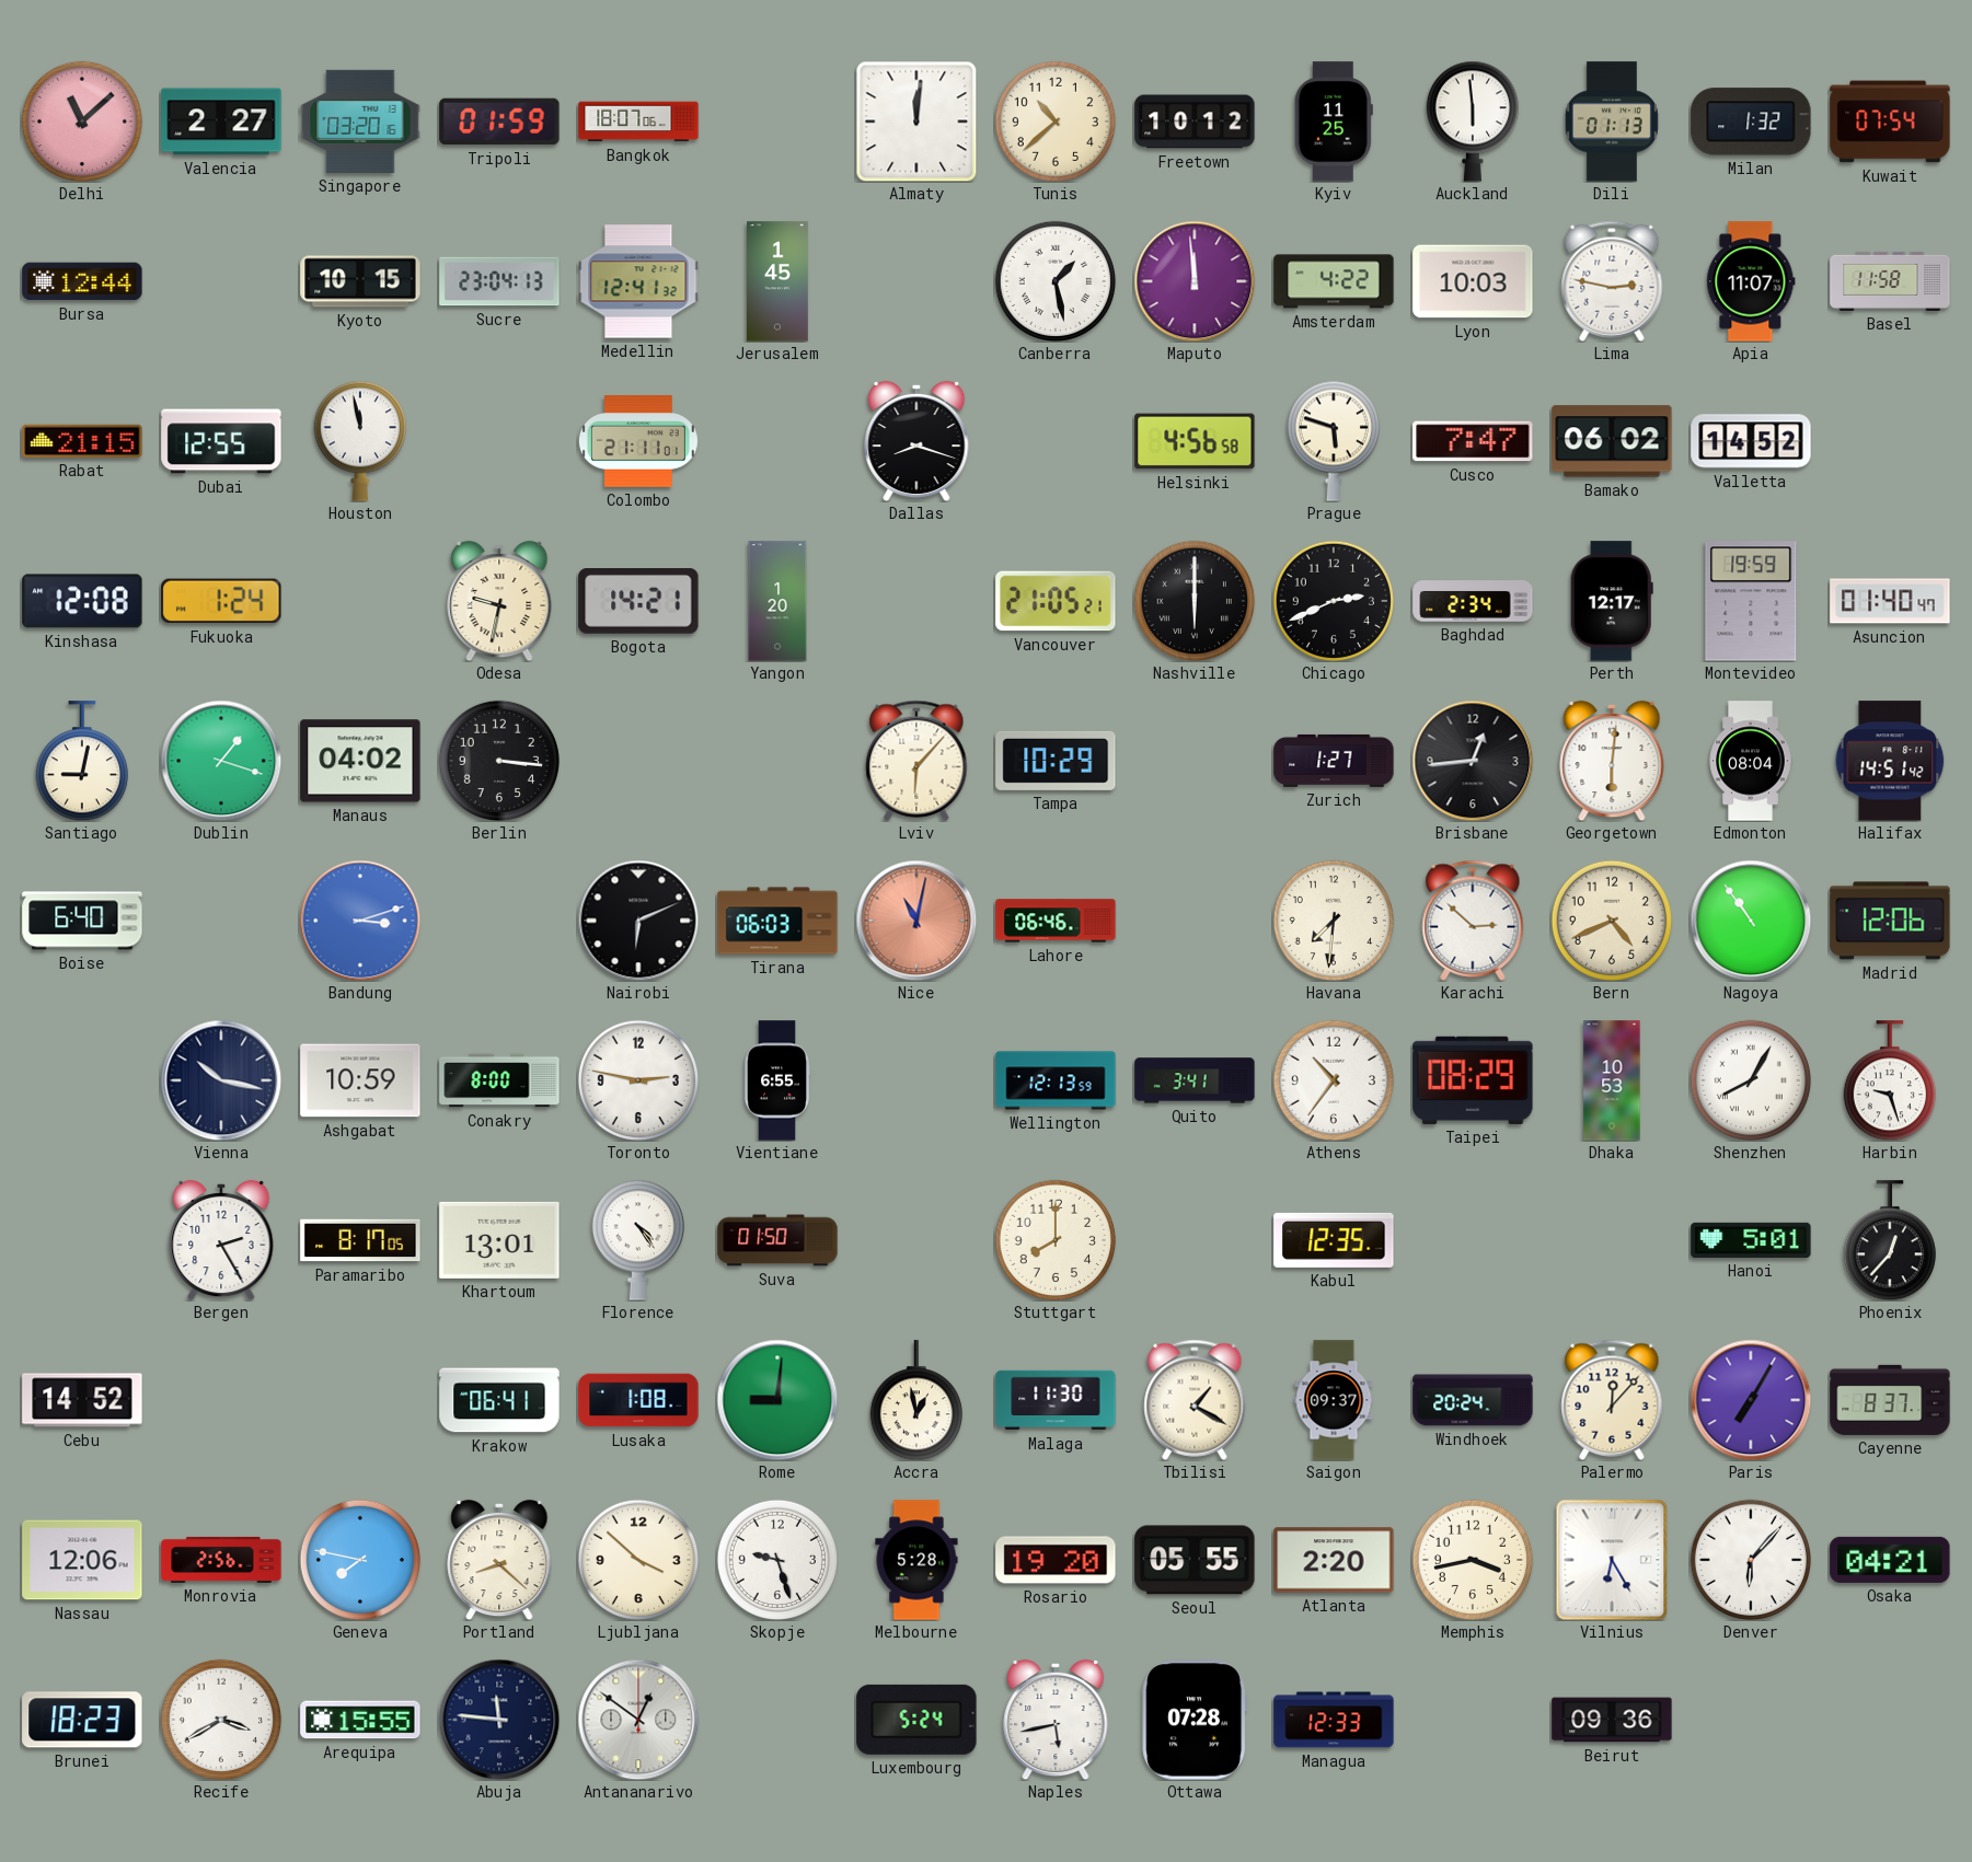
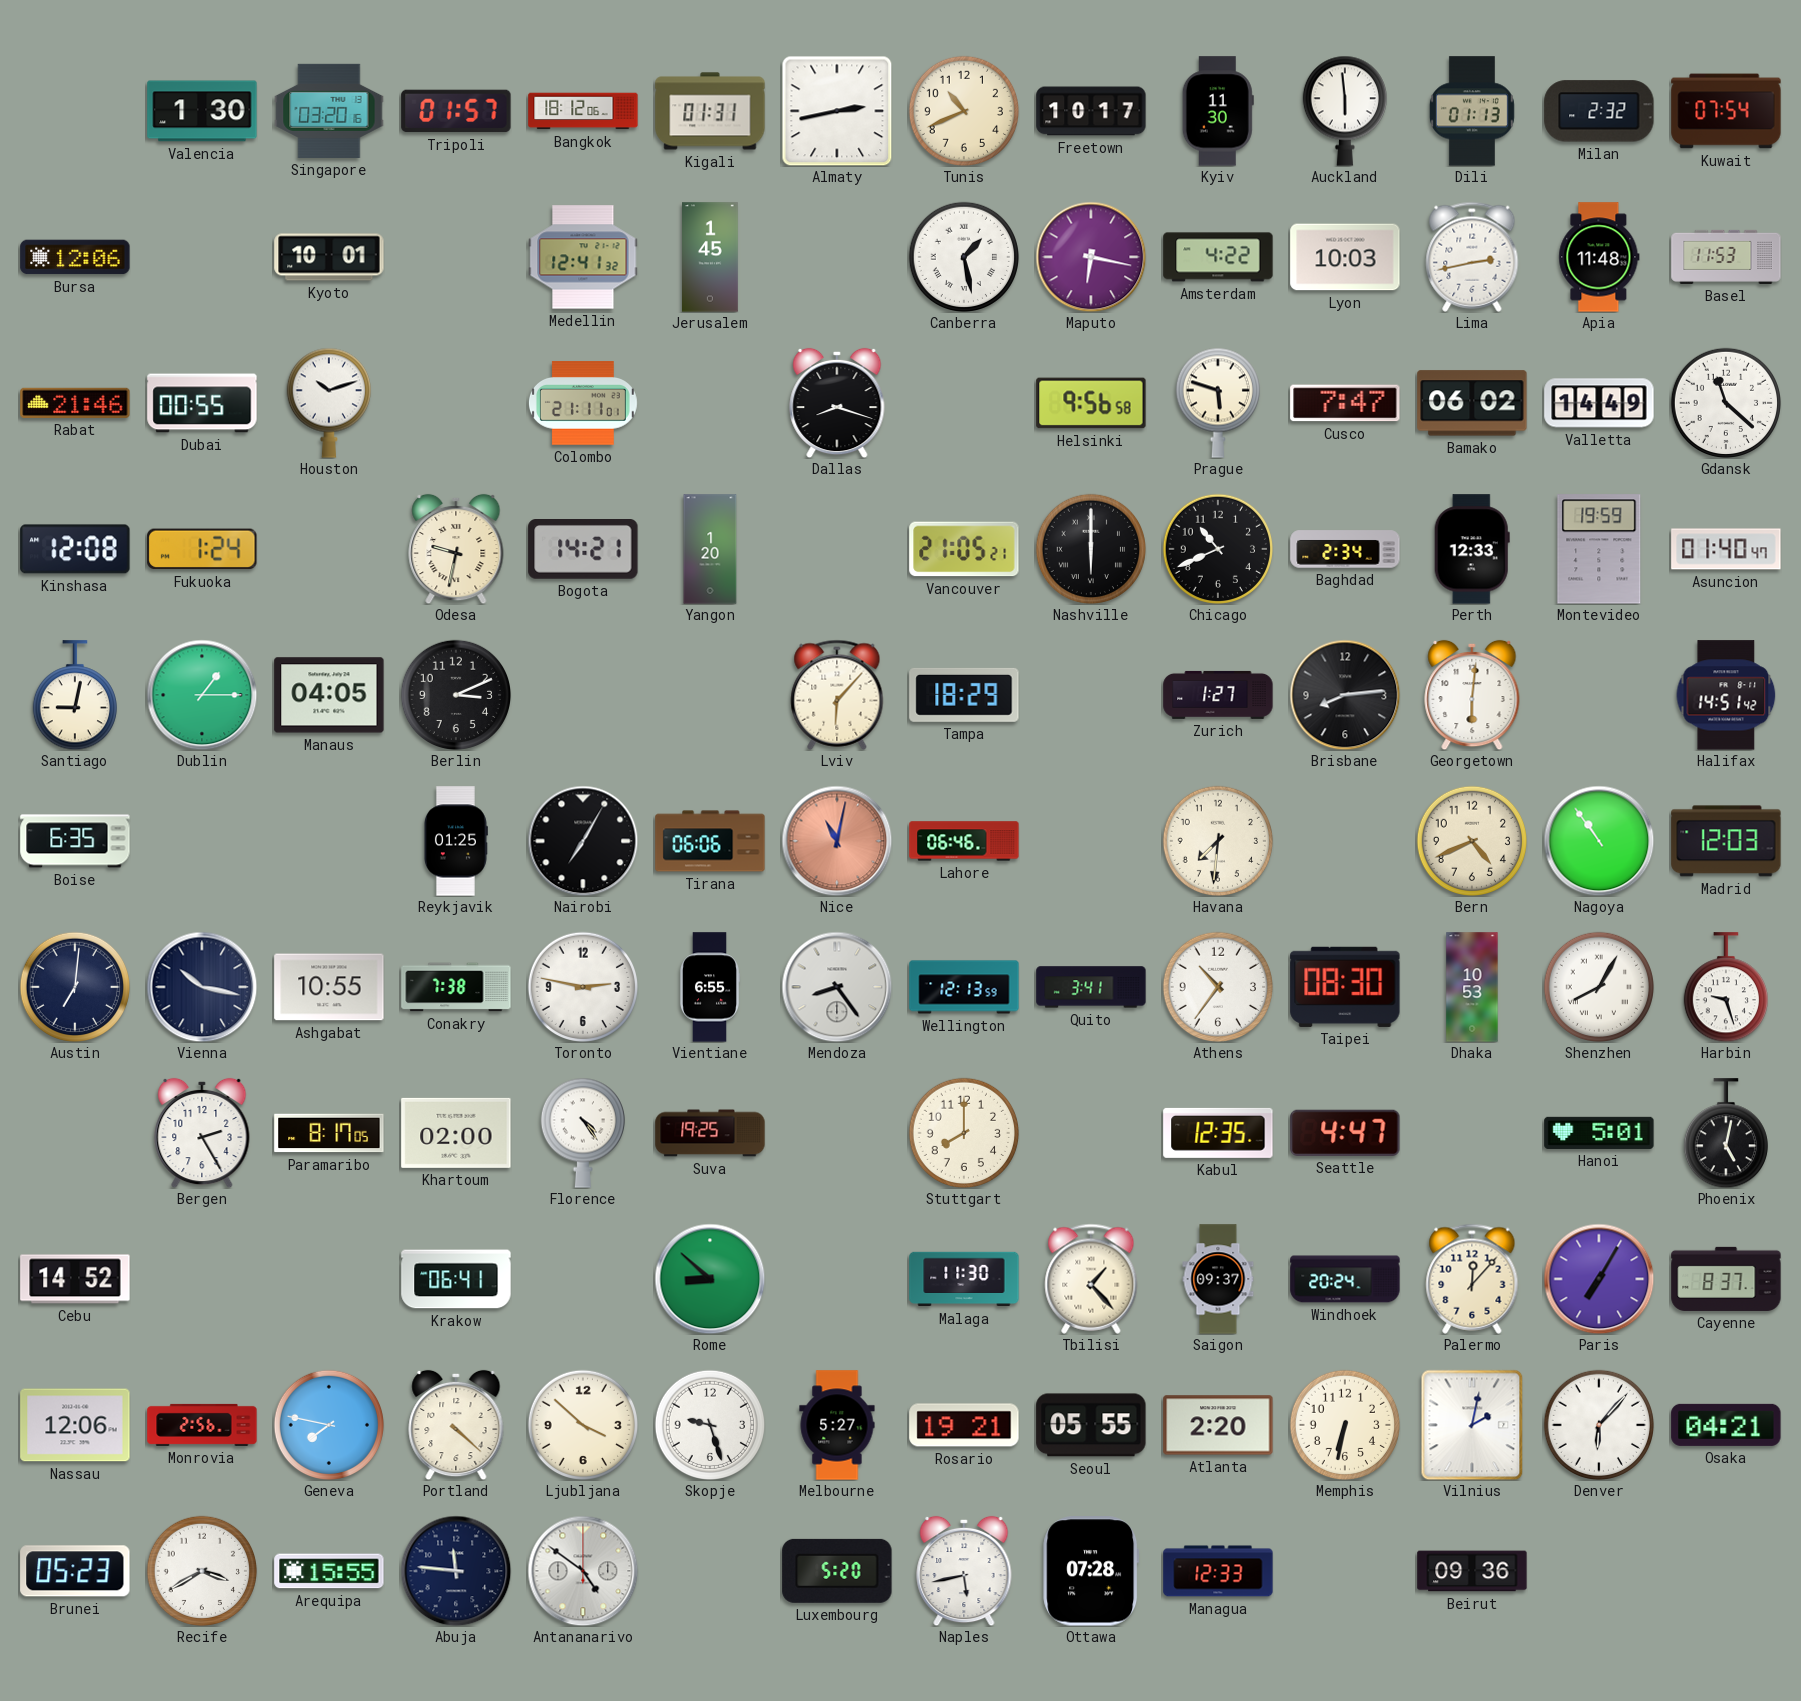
Delhi: 11:08 -> none (81, 120)
Valencia: 2:27 -> 1:30 (202, 111)
Tripoli: 01:59 -> 01:57 (456, 111)
Bangkok: 18:07 -> 18:12 (583, 111)
Kigali: none -> 01:31 (710, 111)
Almaty: 12:01 -> 2:43 (837, 111)
Tunis: 10:38 -> 10:41 (963, 110)
Freetown: 10:12 -> 10:17 (1091, 111)
Kyiv: 11:25 -> 11:30 (1218, 111)
Milan: 1:32 -> 2:32 (1599, 111)
Bursa: 12:44 -> 12:06 (75, 257)
Kyoto: 10:15 -> 10:01 (329, 257)
Sucre: 23:04 -> none (499, 281)
Maputo: 11:59 -> 6:17 (1091, 257)
Lima: 2:47 -> 2:43 (1472, 257)
Apia: 11:07 -> 11:48 (1599, 257)
Basel: 11:58 -> 11:53 (1726, 257)
Rabat: 21:15 -> 21:46 (75, 403)
Dubai: 12:55 -> 00:55 (202, 403)
Houston: 11:58 -> 10:12 (329, 403)
Helsinki: 4:56 -> 9:56 (1091, 403)
Valletta: 14:52 -> 14:49 (1599, 403)
Gdansk: none -> 11:22 (1725, 402)
Chicago: 2:41 -> 10:41 (1217, 548)
Perth: 12:17 -> 12:33 (1472, 549)
Dublin: 1:18 -> 1:15 (202, 695)
Manaus: 04:02 -> 04:05 (329, 695)
Berlin: 3:16 -> 3:11 (455, 694)
Tampa: 10:29 -> 18:29 (964, 695)
Brisbane: 12:44 -> 8:14 (1345, 695)
Edmonton: 08:04 -> none (1751, 761)
Boise: 6:40 -> 6:35 (75, 841)
Bandung: 3:12 -> none (360, 921)
Reykjavik: none -> 01:25 (455, 841)
Nairobi: 6:11 -> 7:05 (583, 841)
Tirana: 06:03 -> 06:06 (710, 841)
Karachi: 2:52 -> none (1473, 921)
Madrid: 12:06 -> 12:03 (1726, 841)
Austin: none -> 7:01 (74, 986)
Ashgabat: 10:59 -> 10:55 (329, 987)
Conakry: 8:00 -> 7:38 (456, 987)
Mendoza: none -> 8:24 (837, 987)
Taipei: 08:29 -> 08:30 (1345, 987)
Khartoum: 13:01 -> 02:00 (456, 1133)
Suva: 01:50 -> 19:25 (710, 1133)
Seattle: none -> 4:47 (1345, 1133)
Phoenix: 12:37 -> 5:02 (1726, 1133)
Lusaka: 1:08 -> none (638, 1400)
Rome: 9:01 -> 8:52 (710, 1279)
Accra: 12:58 -> none (916, 1400)
Tbilisi: 1:20 -> 1:23 (1091, 1279)
Portland: 8:22 -> 4:22 (456, 1425)
Melbourne: 5:28 -> 5:27 (837, 1425)
Rosario: 19:20 -> 19:21 (964, 1425)
Memphis: 3:43 -> 6:32 (1344, 1424)
Vilnius: 6:25 -> 2:02 (1472, 1425)
Brunei: 18:23 -> 05:23 (75, 1571)
Antananarivo: 12:51 -> 4:51 (583, 1571)
Luxembourg: 5:24 -> 5:20 (837, 1571)
